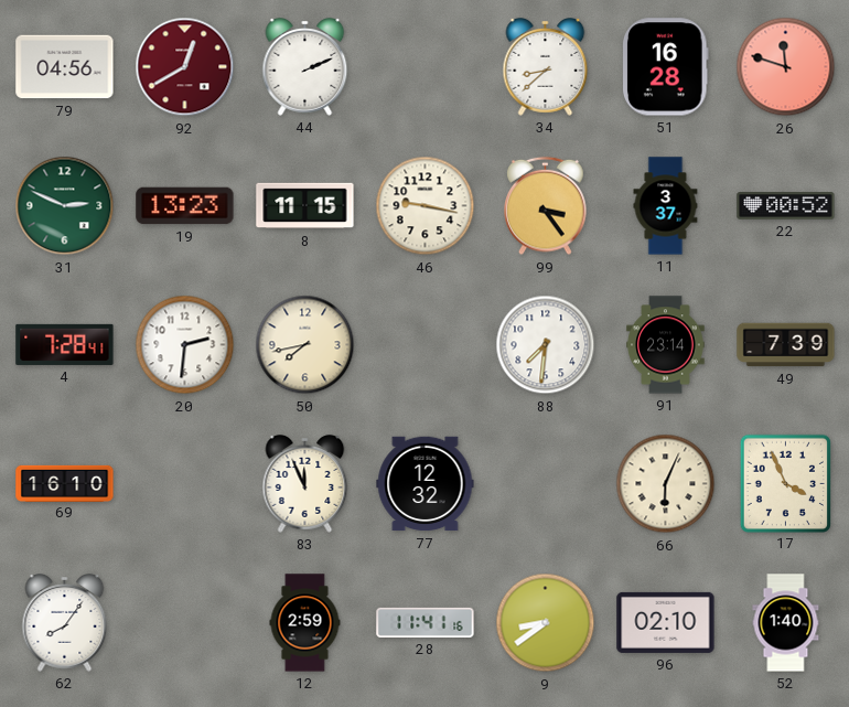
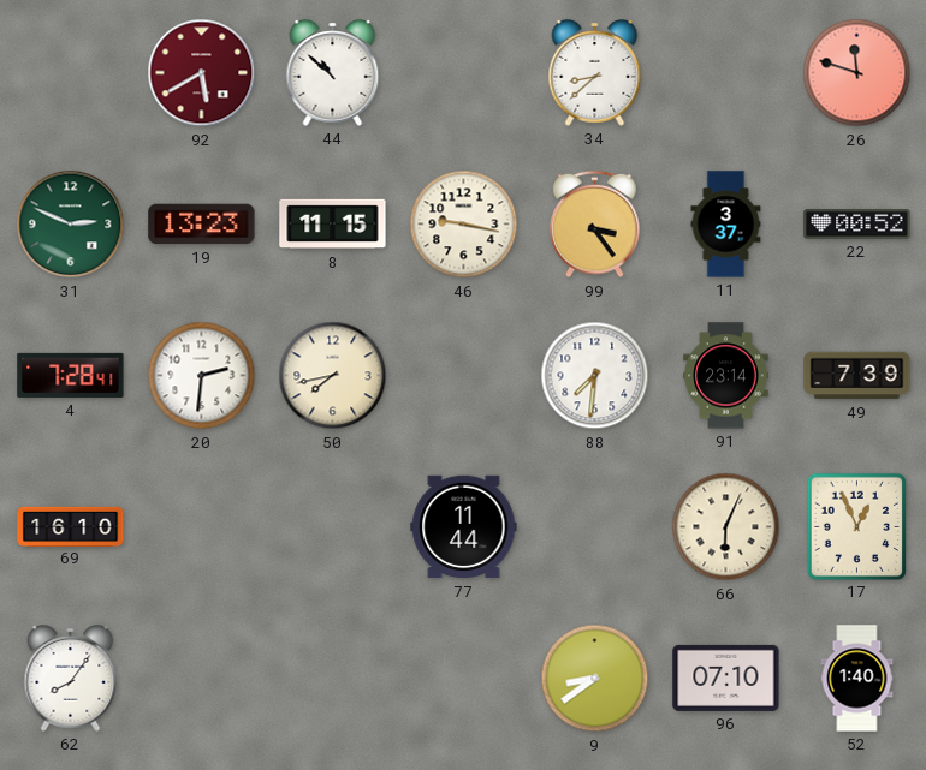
79: 04:56 -> none (65, 67)
92: 12:40 -> 5:40 (202, 73)
44: 2:11 -> 10:52 (333, 73)
51: 16:28 -> none (666, 67)
83: 11:56 -> none (305, 484)
77: 12:32 -> 11:44 (464, 527)
17: 3:56 -> 12:56 (856, 526)
12: 2:59 -> none (305, 623)
28: 11:41 -> none (426, 622)
96: 02:10 -> 07:10 (726, 678)
